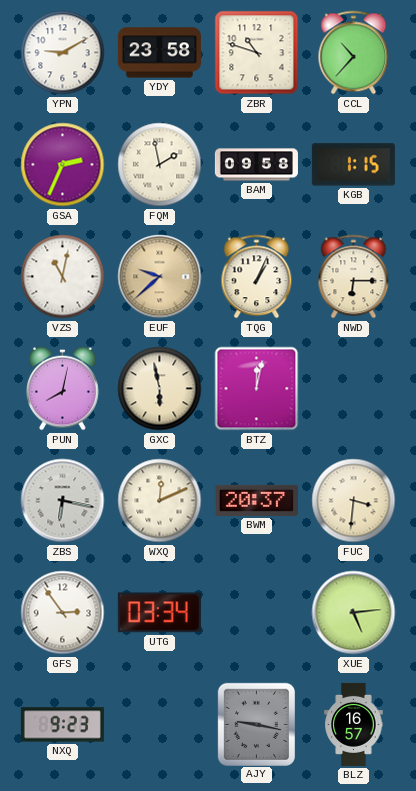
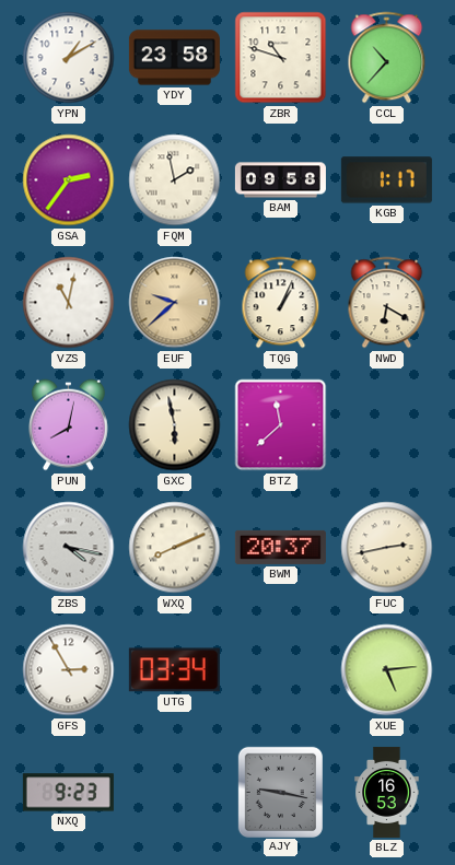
YPN: 9:10 -> 1:10 (69, 58)
GSA: 2:34 -> 2:36 (69, 180)
KGB: 1:15 -> 1:17 (386, 180)
NWD: 6:15 -> 6:20 (387, 303)
BTZ: 12:02 -> 11:38 (281, 425)
ZBS: 6:17 -> 4:17 (69, 548)
WXQ: 12:11 -> 8:11 (175, 548)
FUC: 3:31 -> 2:43 (387, 548)
GFS: 2:54 -> 2:55 (69, 670)
BLZ: 16:57 -> 16:53 (387, 792)
